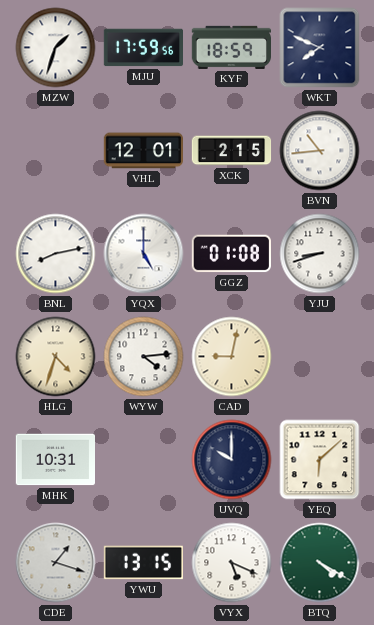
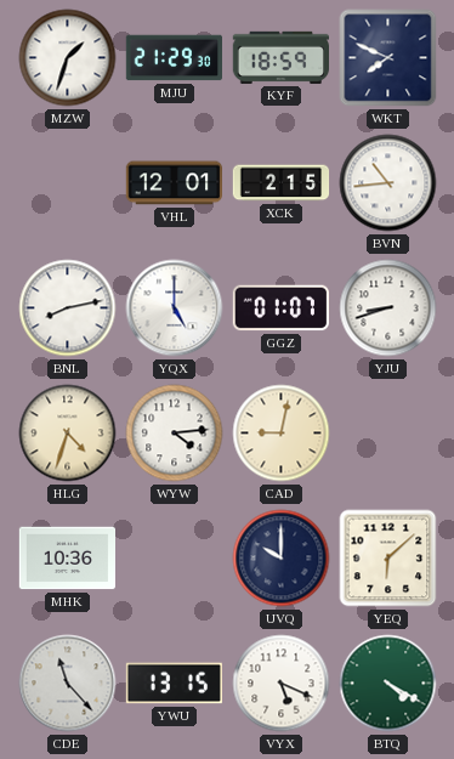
MJU: 17:59 -> 21:29 (174, 58)
GGZ: 01:08 -> 01:07 (280, 308)
MHK: 10:31 -> 10:36 (67, 559)
CDE: 1:18 -> 11:23 (68, 684)
